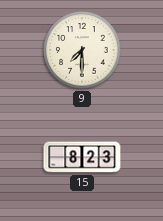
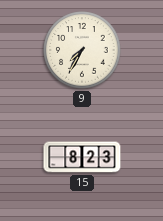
9: 7:30 -> 7:35 (82, 50)
